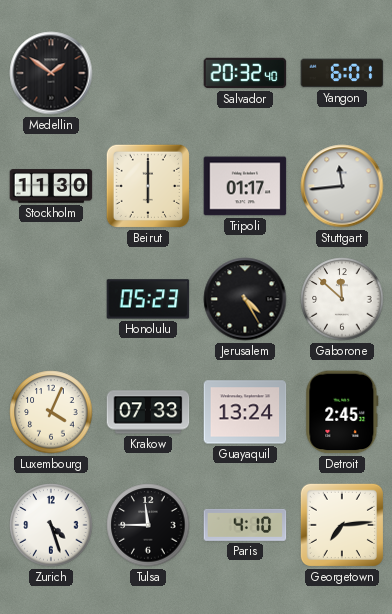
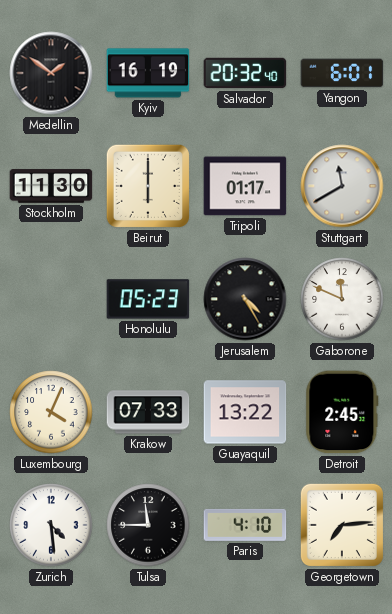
Kyiv: none -> 16:19 (148, 73)
Stuttgart: 11:44 -> 11:40 (342, 186)
Gaborone: 11:52 -> 11:49 (342, 299)
Guayaquil: 13:24 -> 13:22 (245, 412)
Zurich: 4:27 -> 4:29 (51, 525)
